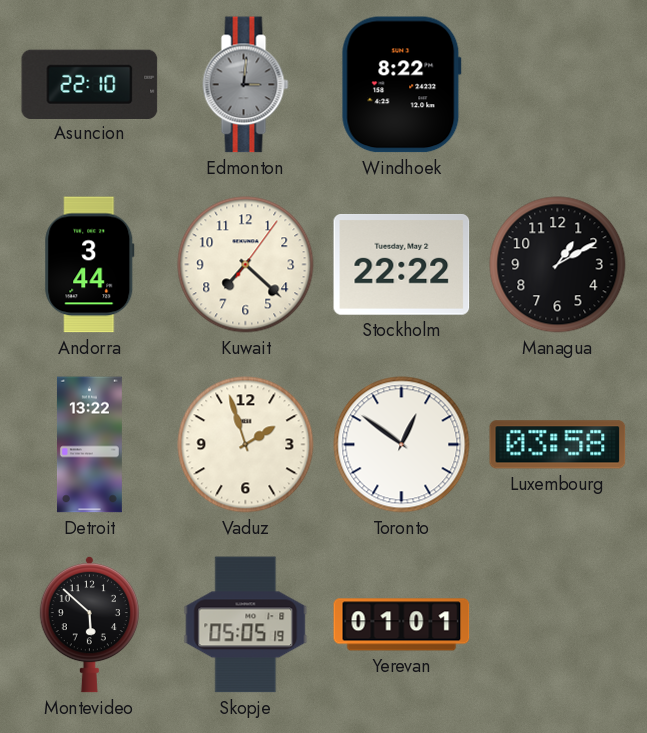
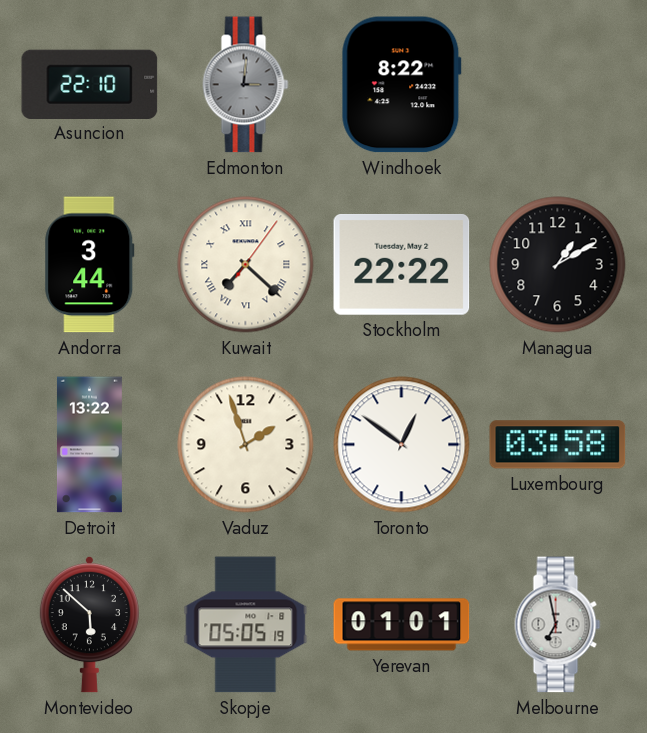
Kuwait numerals: Arabic -> Roman (246, 265)
Melbourne: none -> 6:58 (558, 625)
